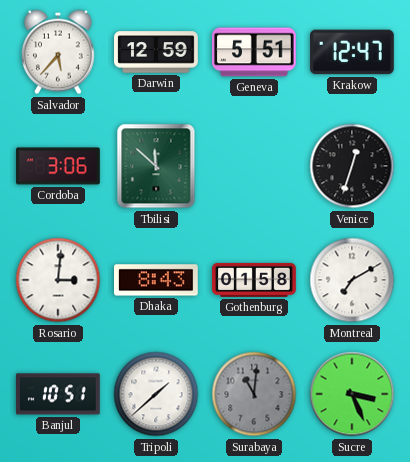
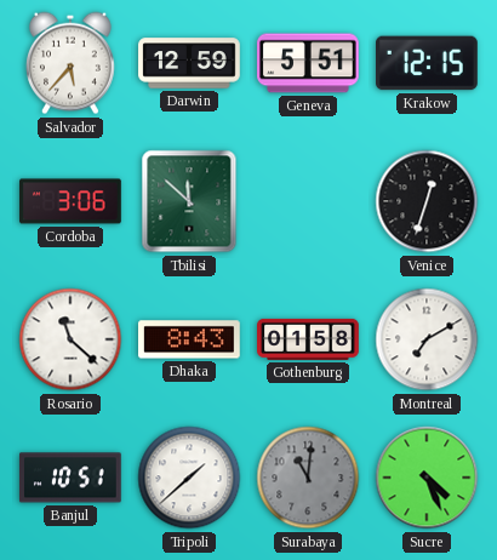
Krakow: 12:47 -> 12:15 (428, 63)
Rosario: 3:01 -> 11:22 (70, 339)
Sucre: 3:26 -> 4:26 (427, 478)
